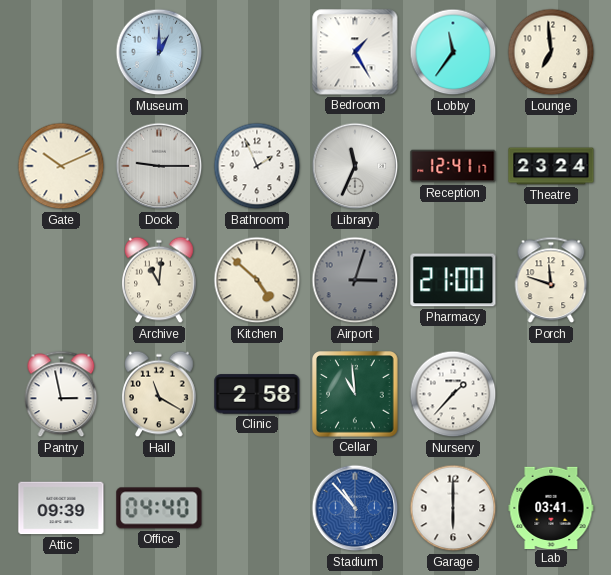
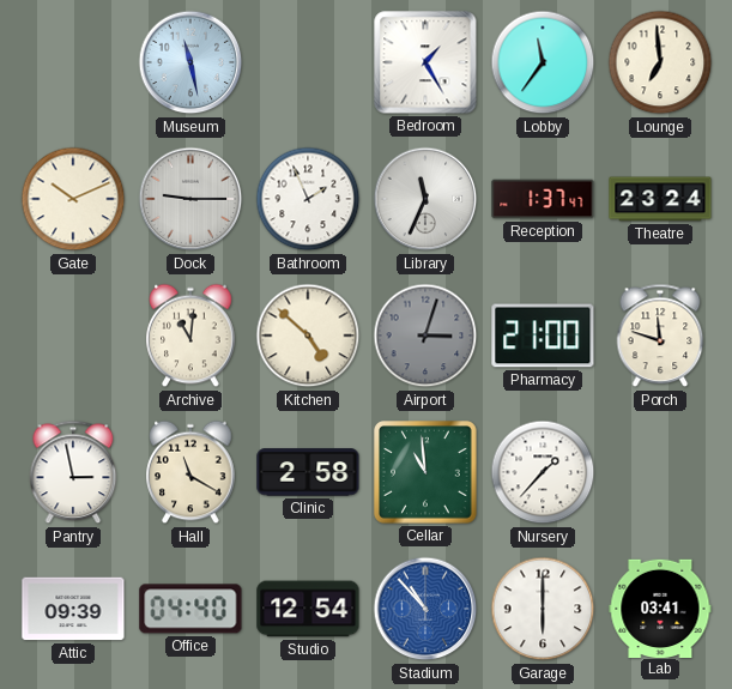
Museum: 1:00 -> 11:28 (190, 62)
Reception: 12:41 -> 1:37 (543, 199)
Studio: none -> 12:54 (308, 609)
